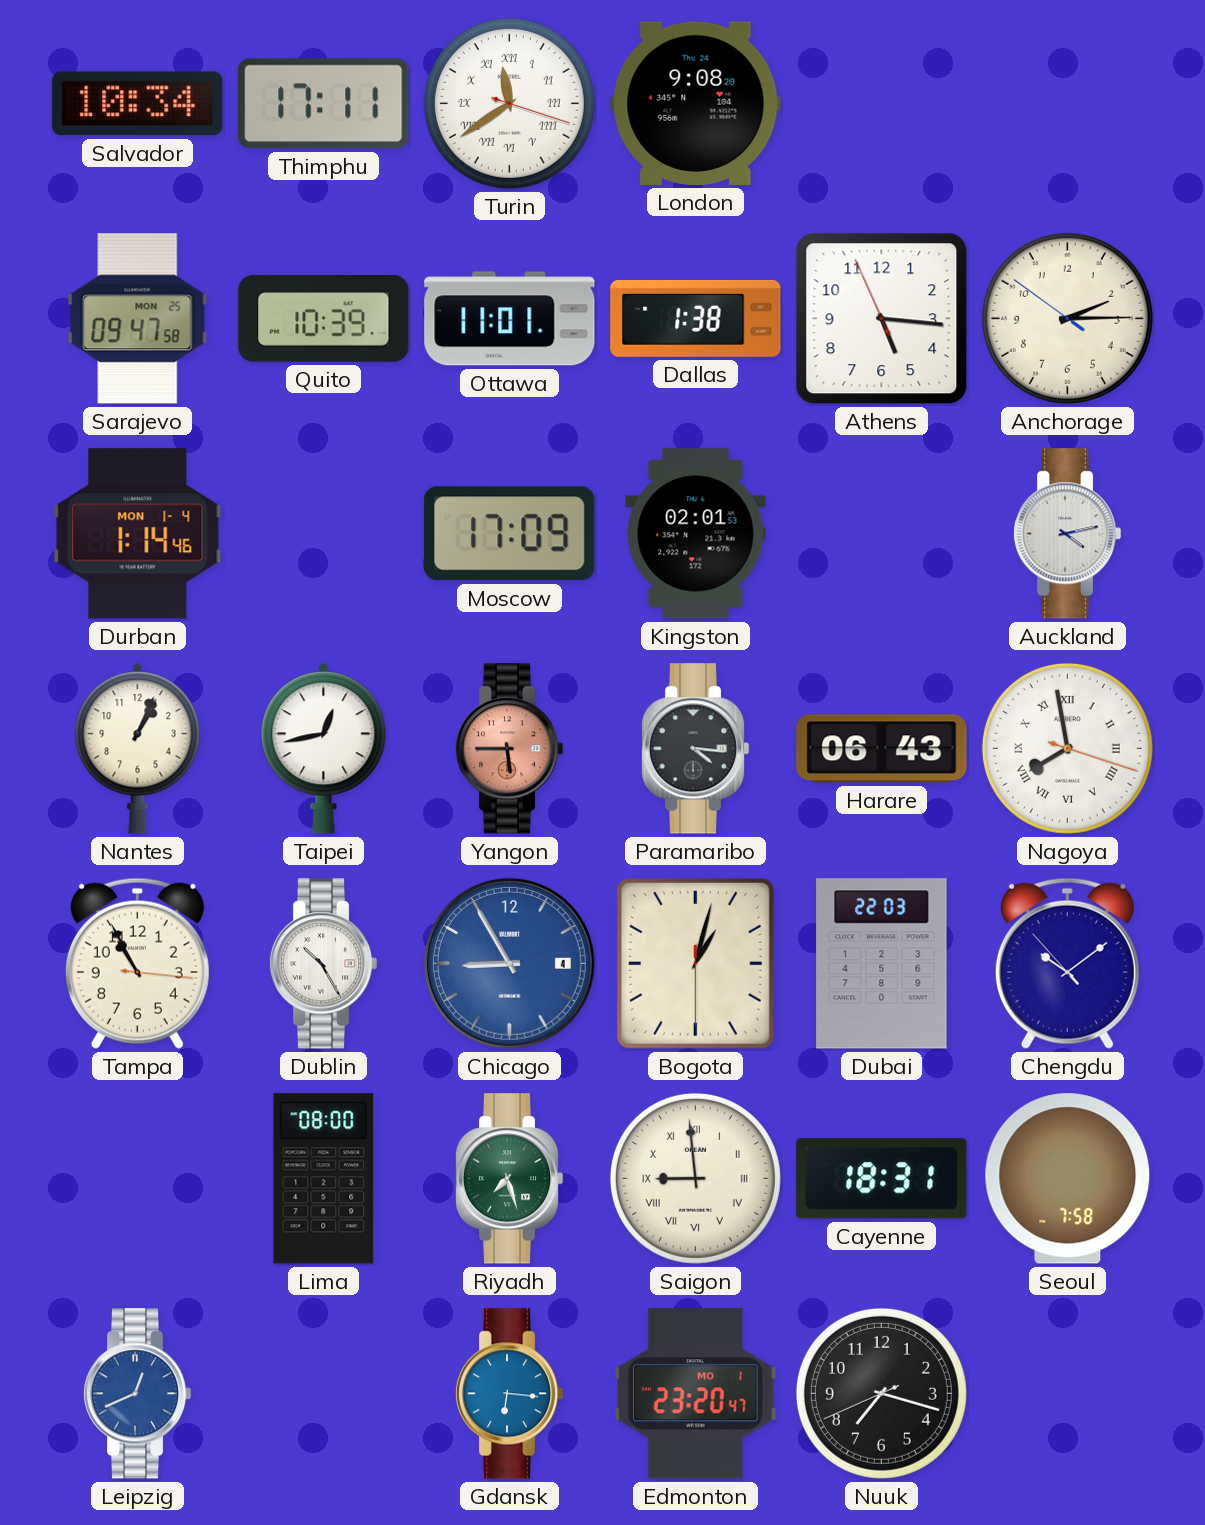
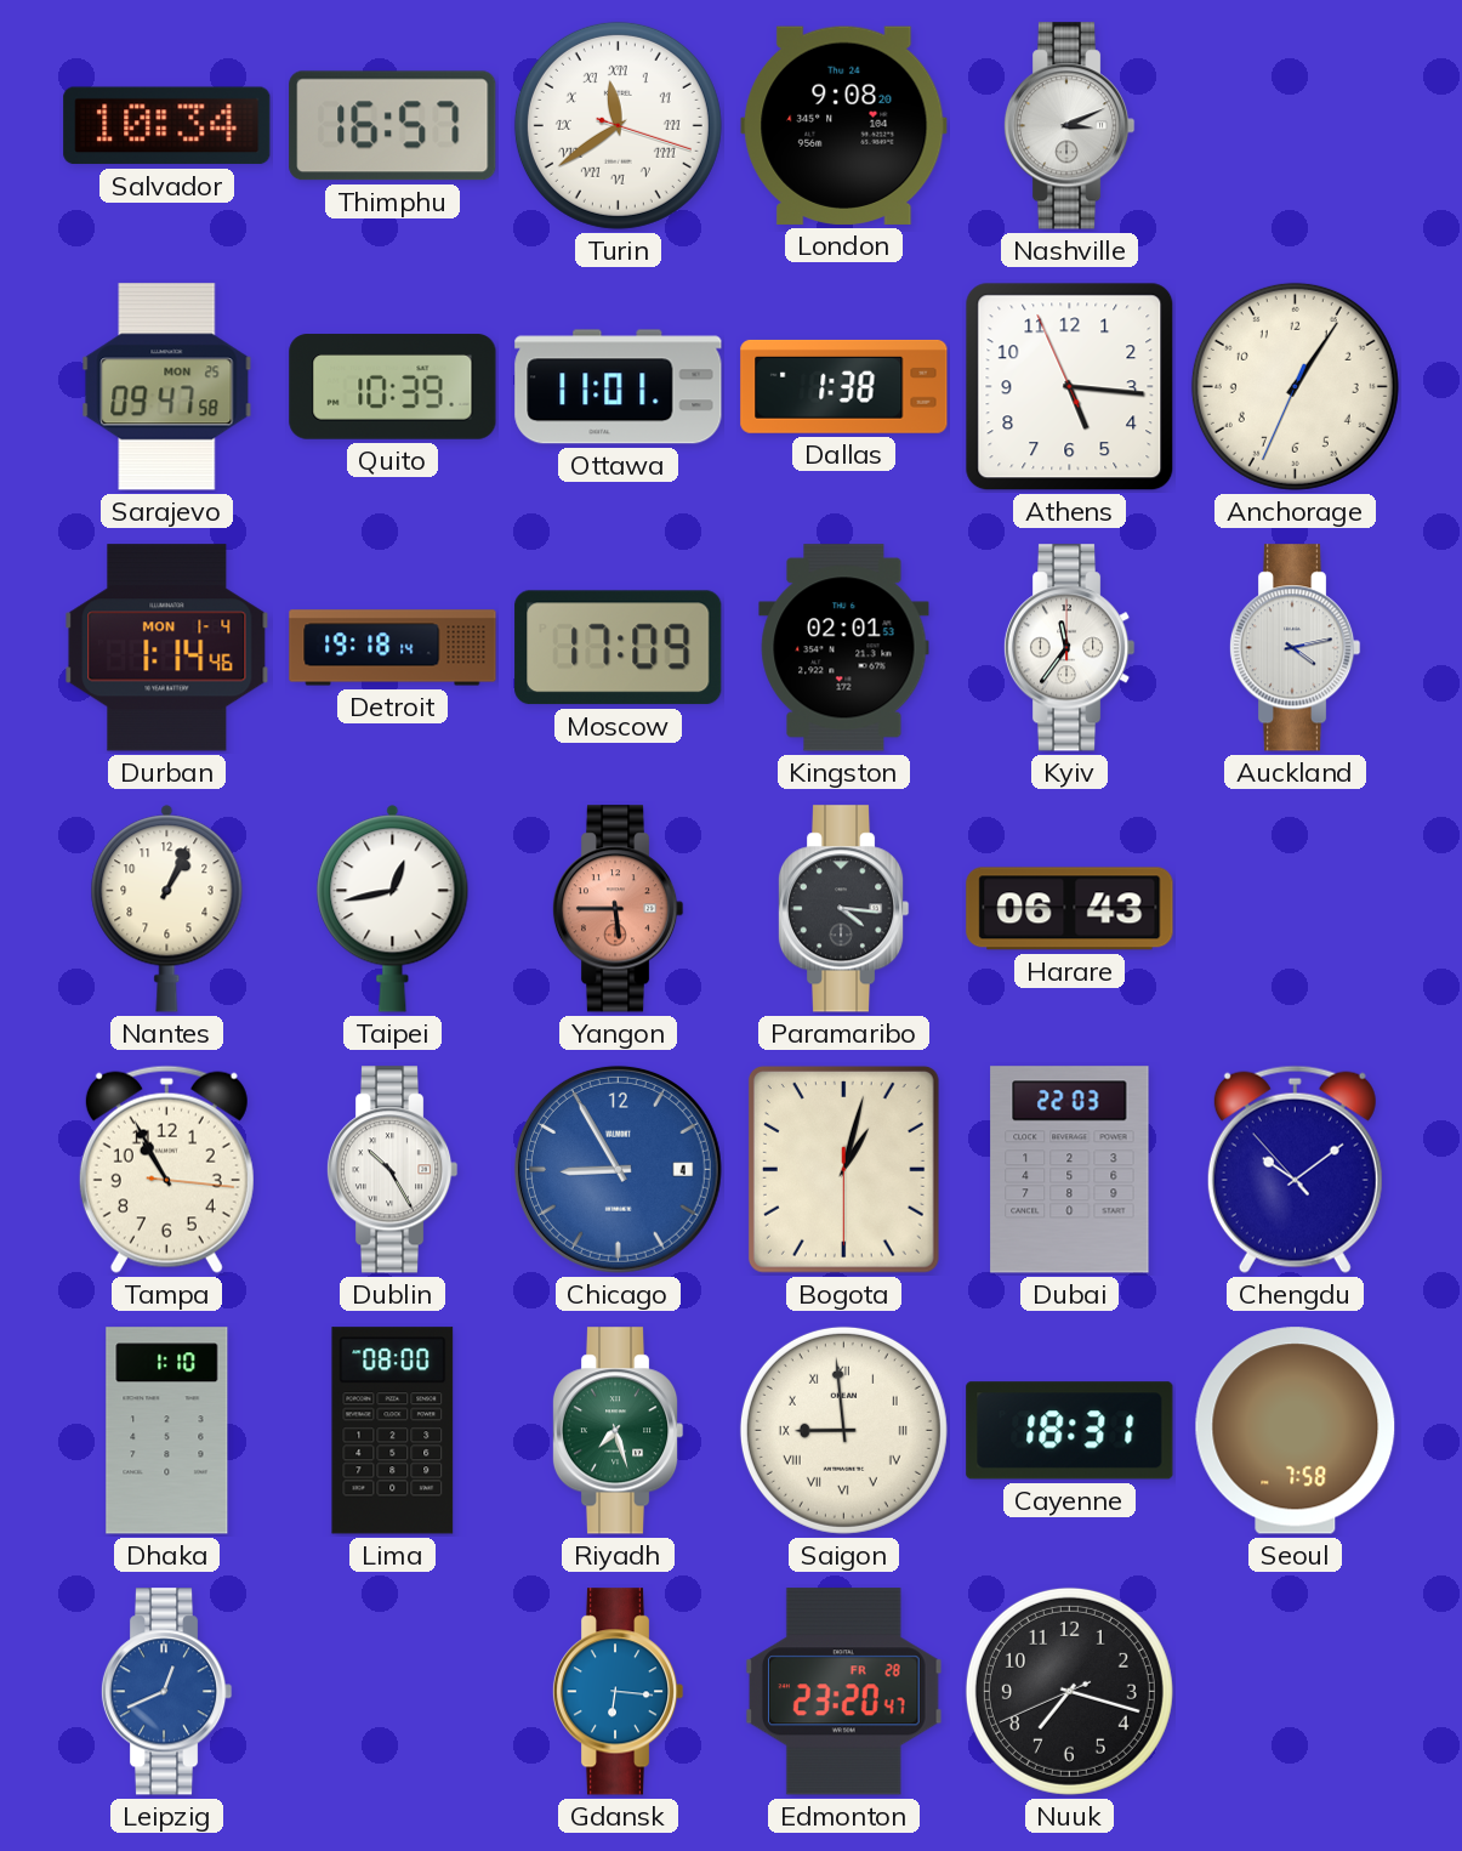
Thimphu: 17:11 -> 16:57 (393, 126)
Nashville: none -> 3:11 (1069, 126)
Anchorage: 2:14 -> 1:05 (1295, 386)
Detroit: none -> 19:18 (393, 648)
Kyiv: none -> 11:36 (1069, 648)
Nagoya: 7:58 -> none (1067, 748)
Dhaka: none -> 1:10 (167, 1431)
Edmonton date: MO 1 -> FR 28 (843, 1692)
